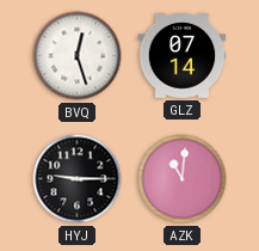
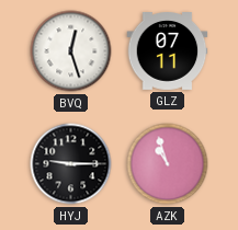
GLZ: 07:14 -> 07:11 (168, 51)
AZK: 11:01 -> 10:57 (168, 164)
